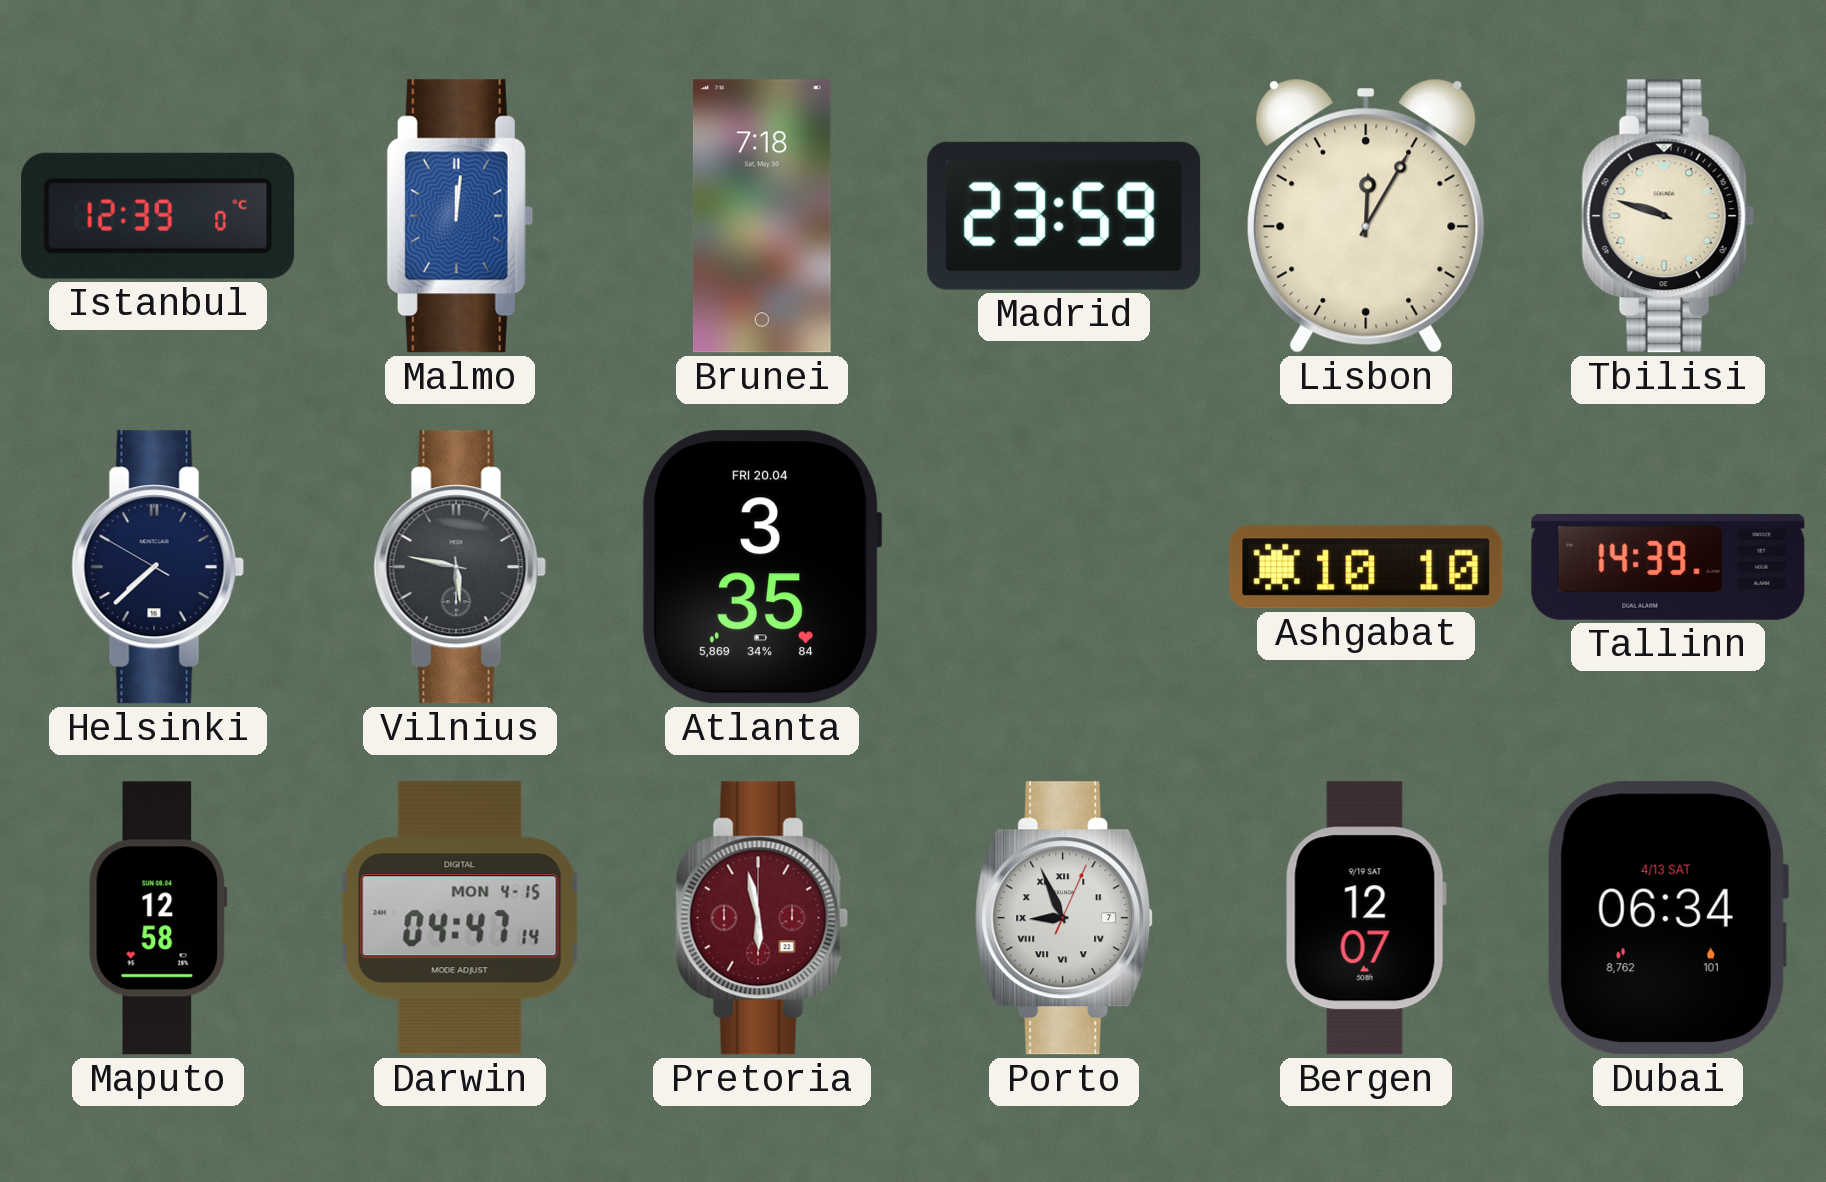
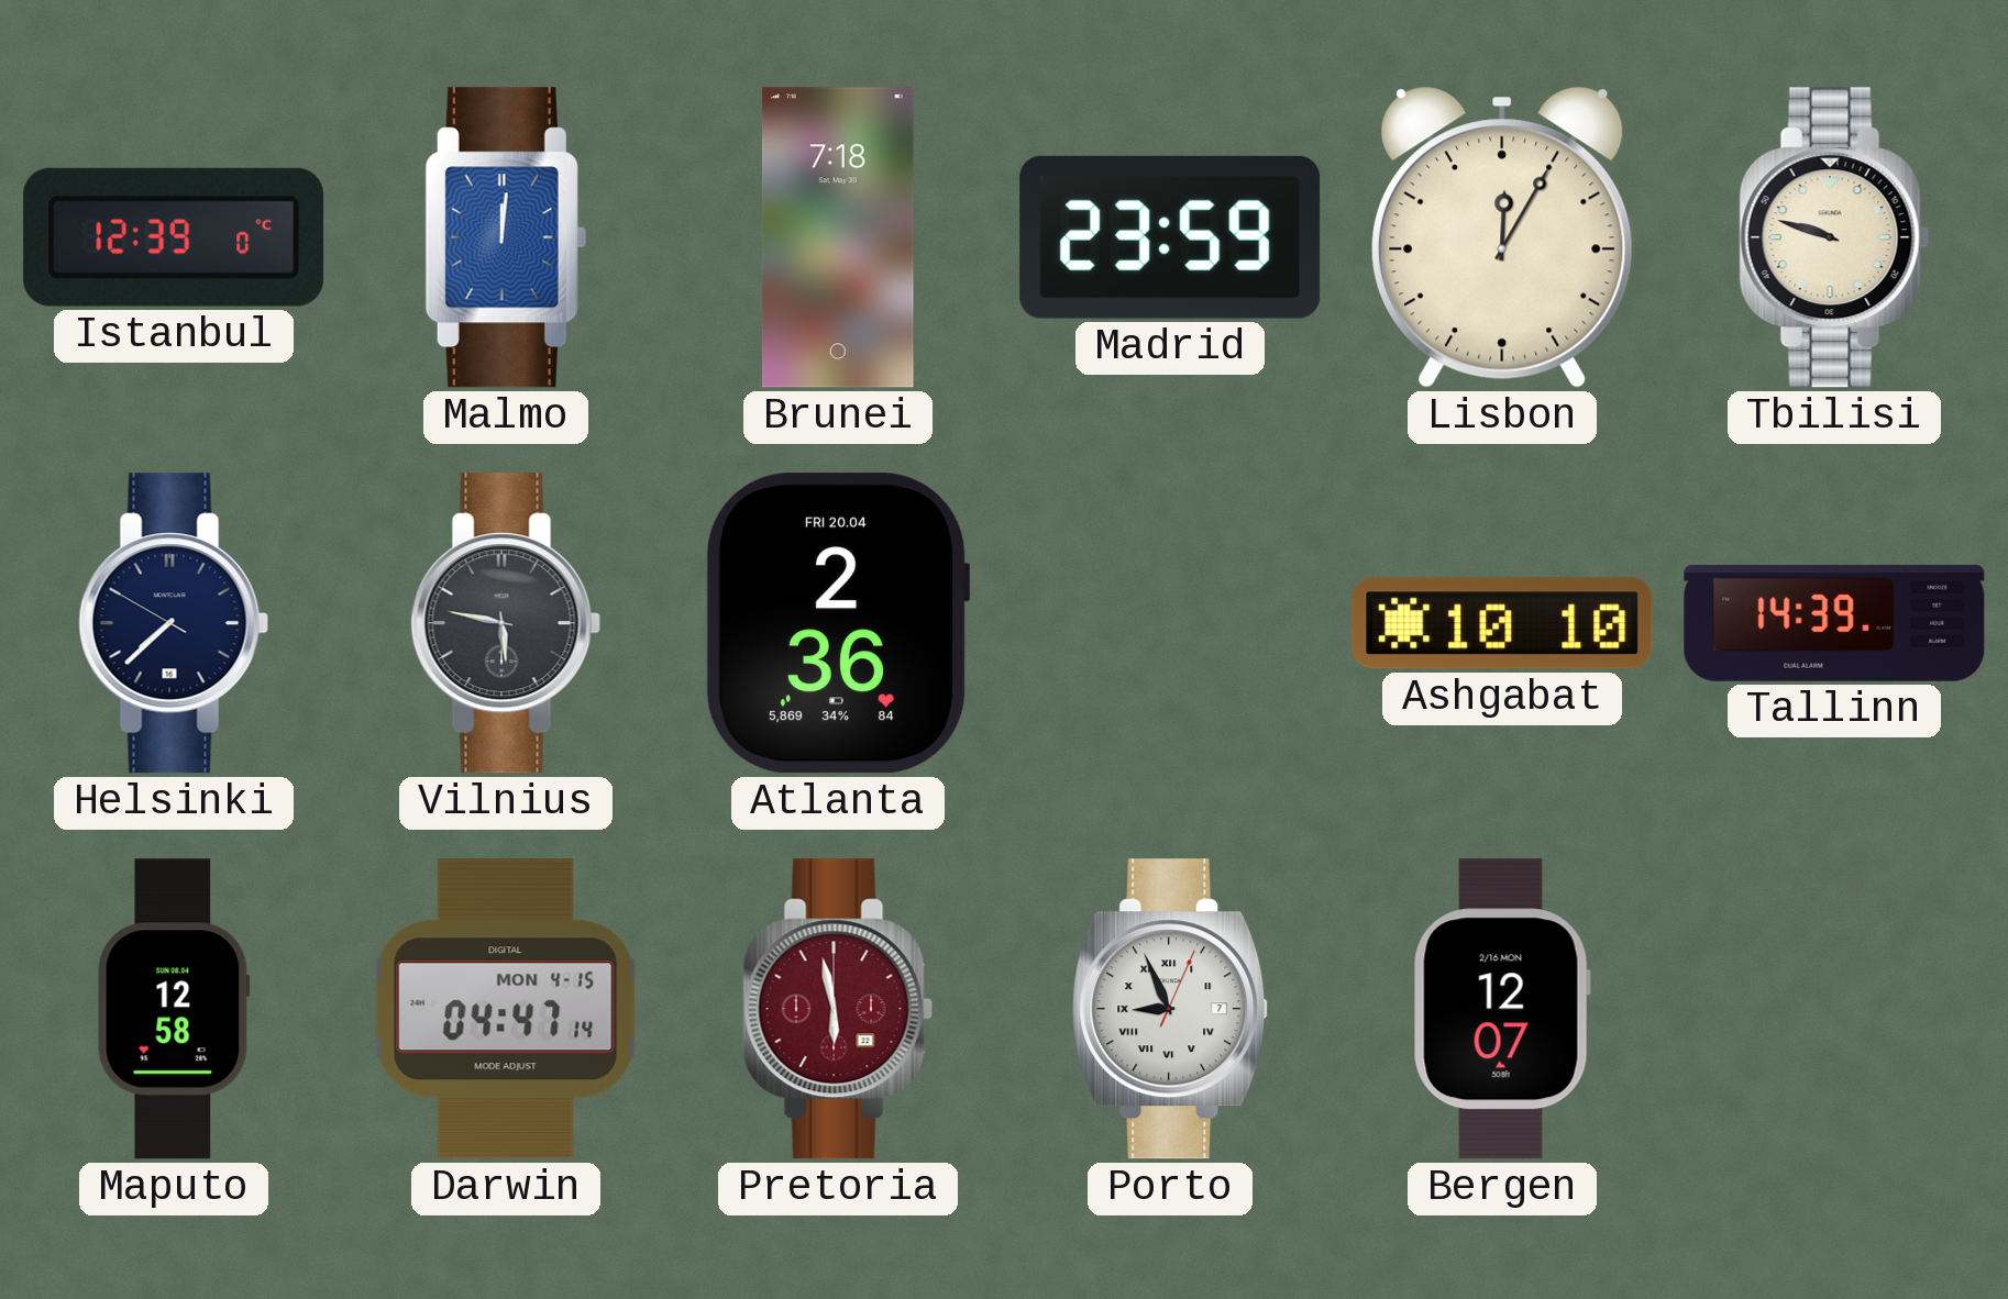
Atlanta: 3:35 -> 2:36 (838, 623)
Bergen date: 9/19 SAT -> 2/16 MON (1502, 1009)
Dubai: 06:34 -> none (1667, 918)
